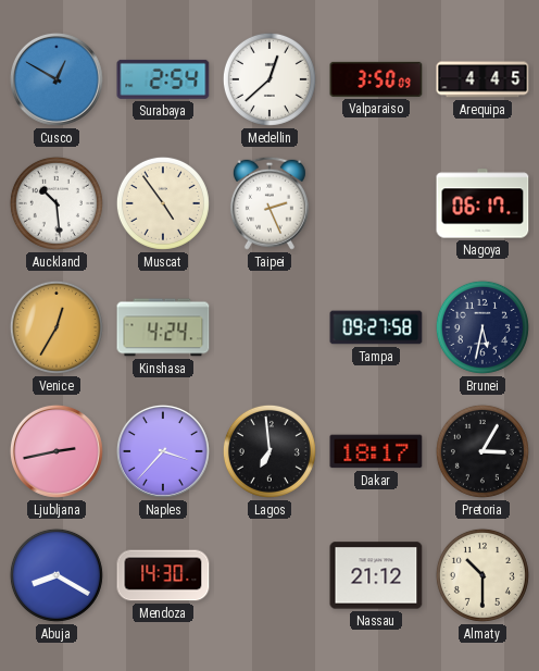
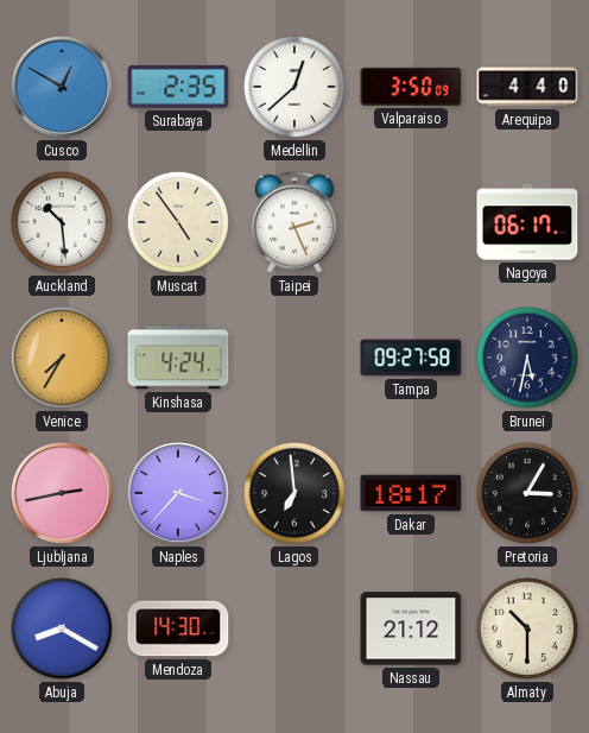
Surabaya: 2:54 -> 2:35 (178, 87)
Arequipa: 4:45 -> 4:40 (527, 87)
Venice: 12:35 -> 7:35 (62, 358)
